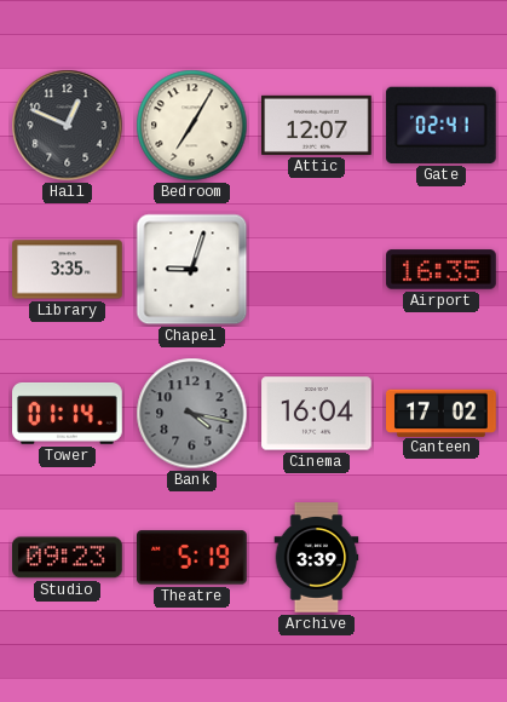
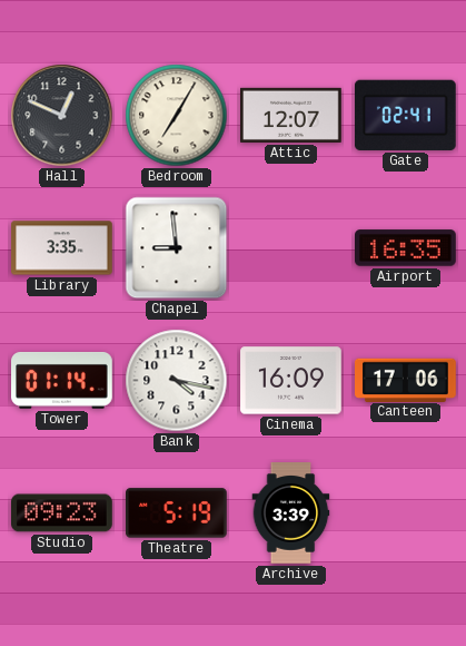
Chapel: 9:03 -> 8:59 (177, 248)
Bank dial: grey -> white (177, 381)
Cinema: 16:04 -> 16:09 (291, 381)
Canteen: 17:02 -> 17:06 (406, 380)
